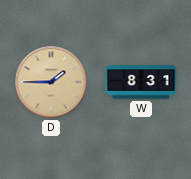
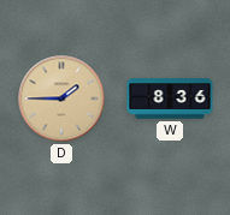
W: 8:31 -> 8:36 (170, 98)
